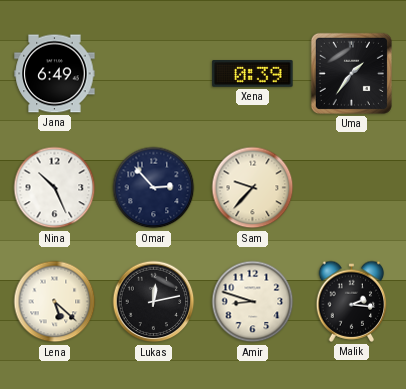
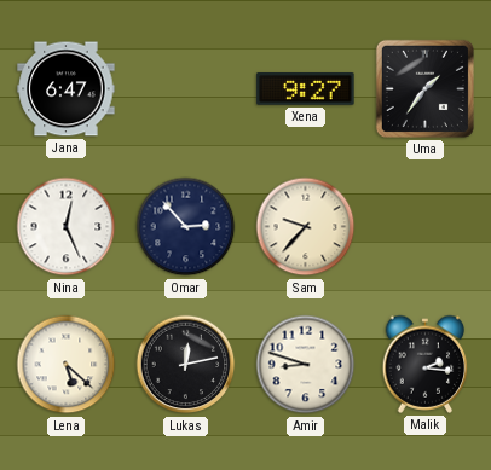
Jana: 6:49 -> 6:47 (67, 89)
Xena: 0:39 -> 9:27 (306, 89)
Nina: 10:26 -> 12:26 (67, 227)
